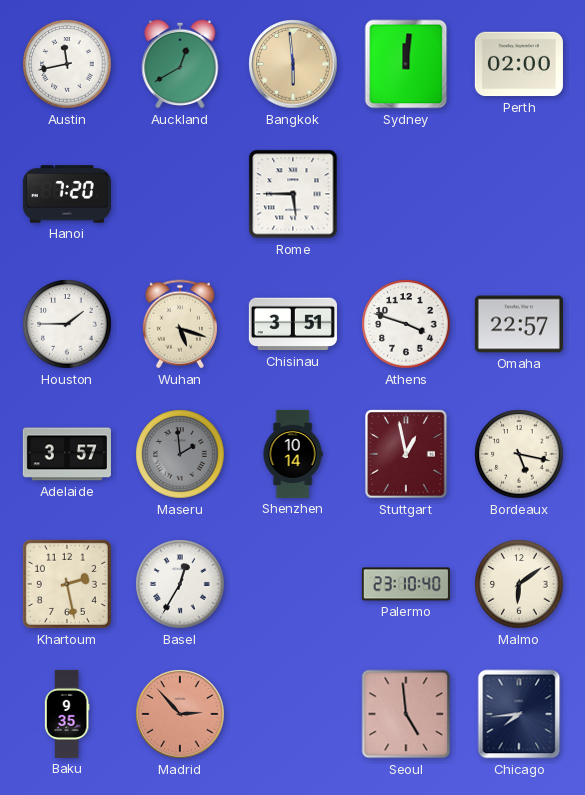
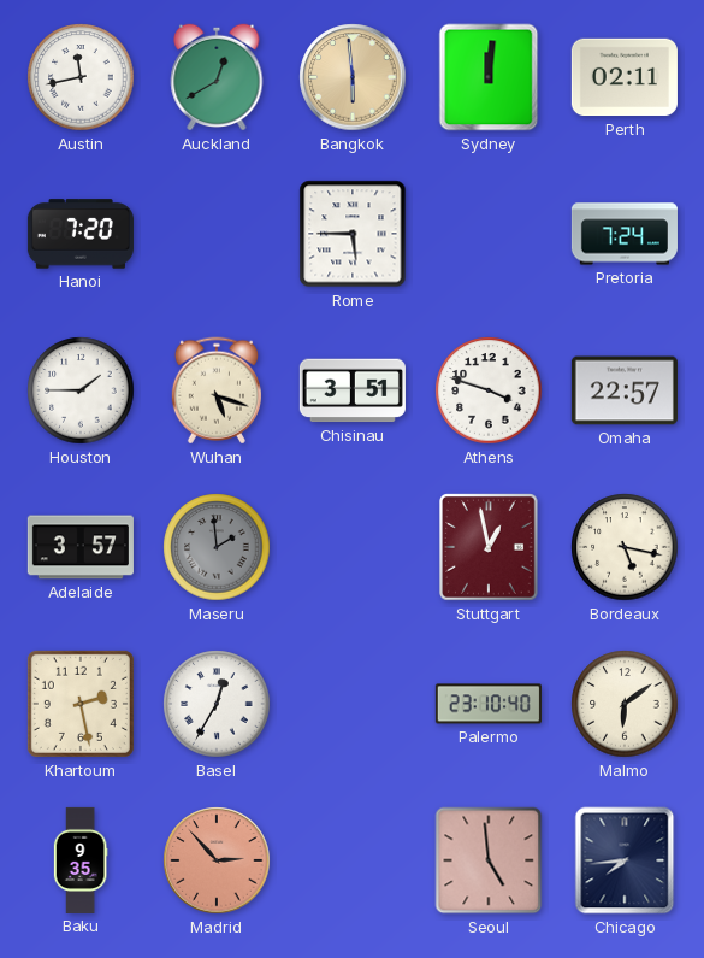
Perth: 02:00 -> 02:11 (625, 77)
Pretoria: none -> 7:24 (625, 234)
Shenzhen: 10:14 -> none (293, 454)
